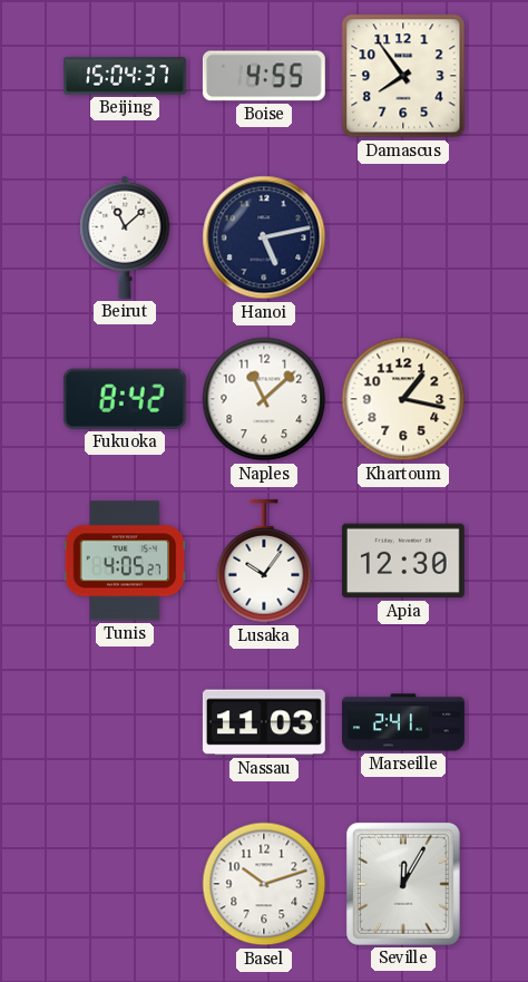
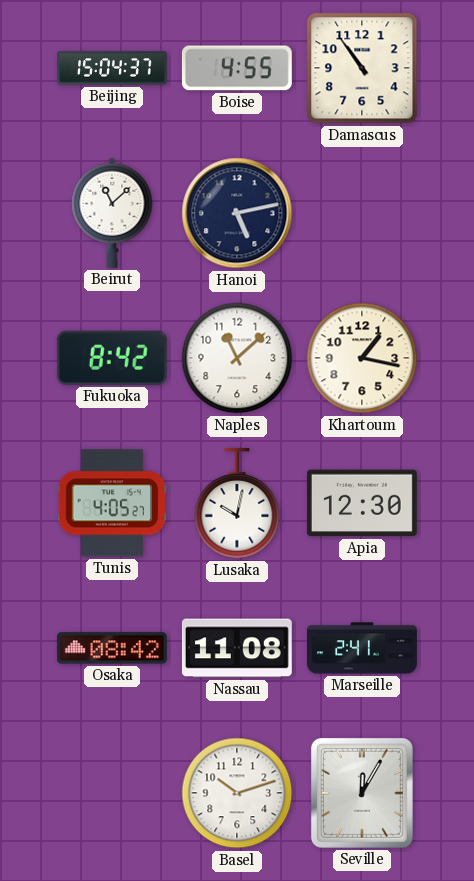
Damascus: 7:54 -> 10:54 (362, 68)
Lusaka: 10:06 -> 10:02 (237, 503)
Osaka: none -> 08:42 (112, 648)
Nassau: 11:03 -> 11:08 (237, 648)
